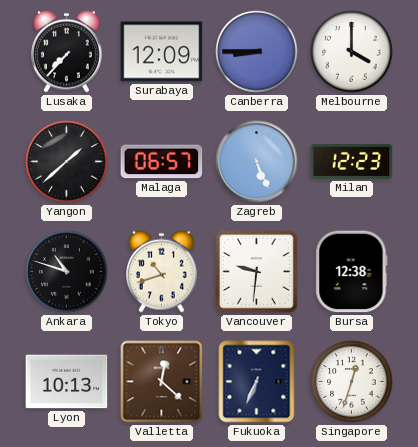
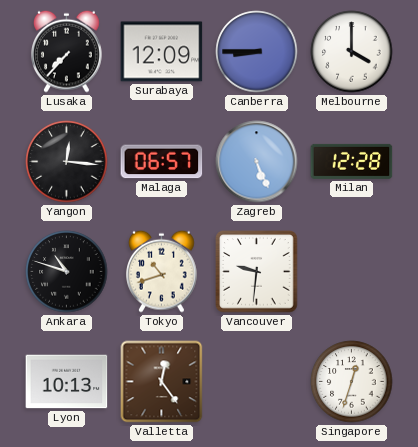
Yangon: 1:38 -> 12:16 (67, 162)
Milan: 12:23 -> 12:28 (352, 161)
Bursa: 12:38 -> none (352, 272)
Valletta: 12:22 -> 12:24 (162, 382)
Fukuoka: 6:34 -> none (257, 382)
